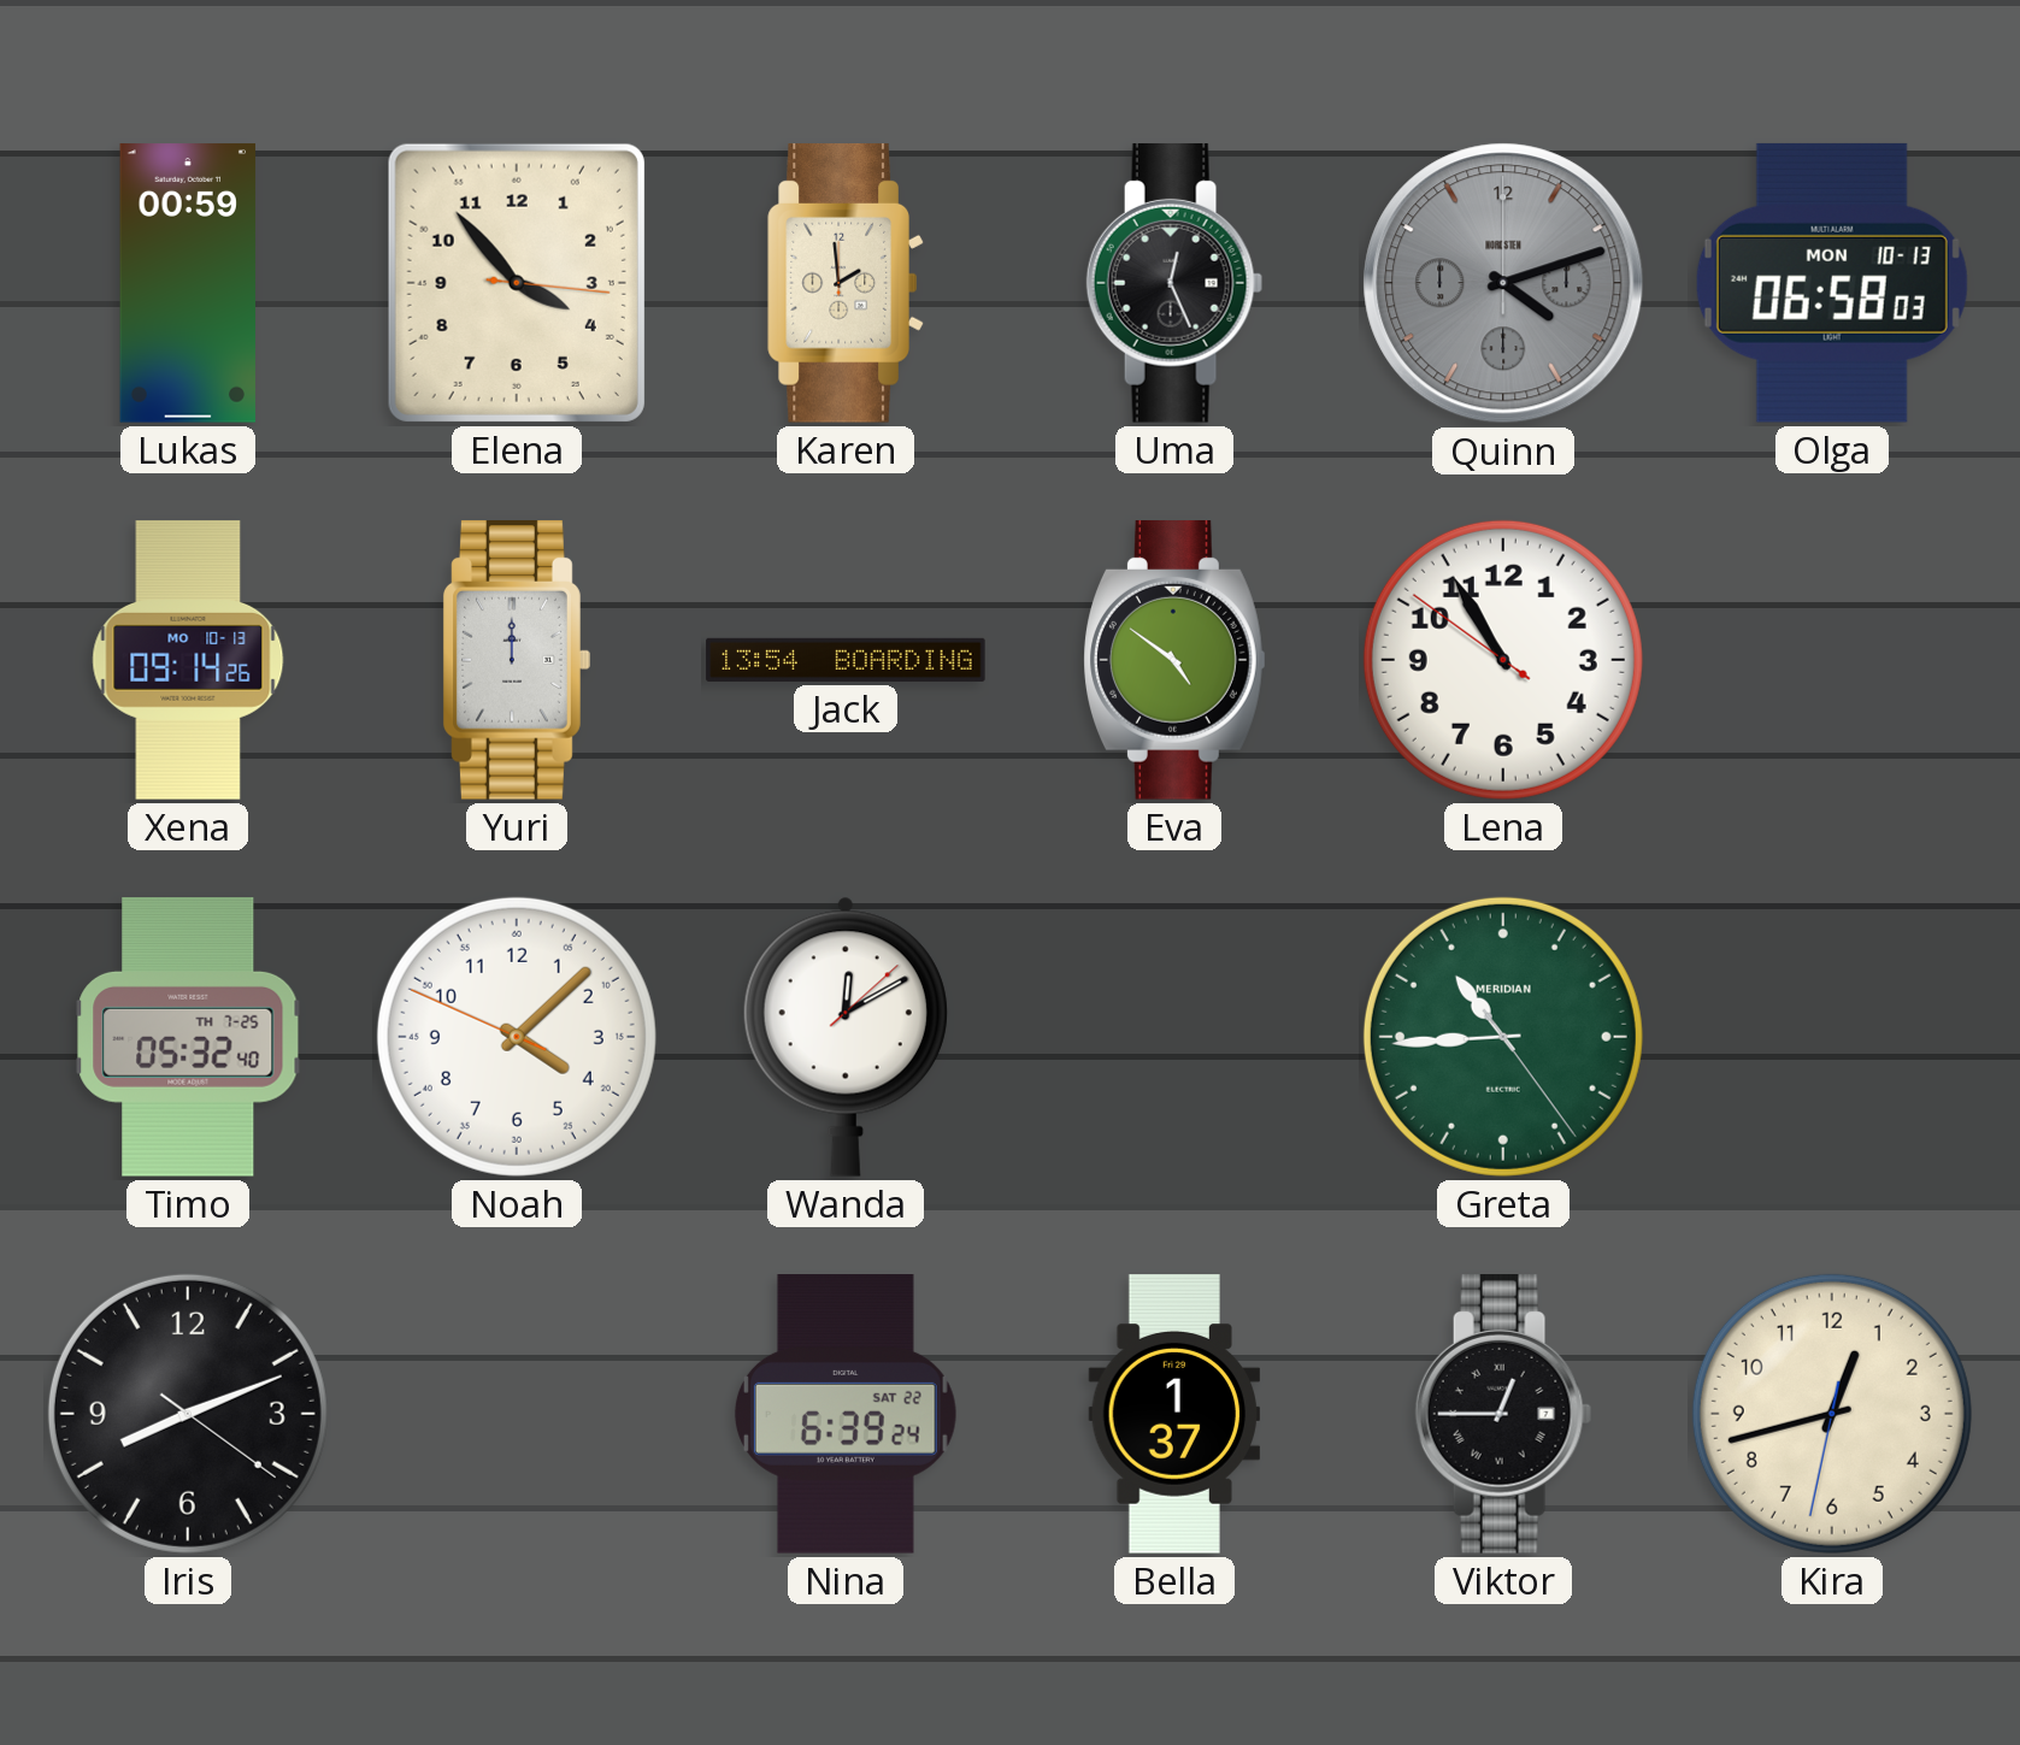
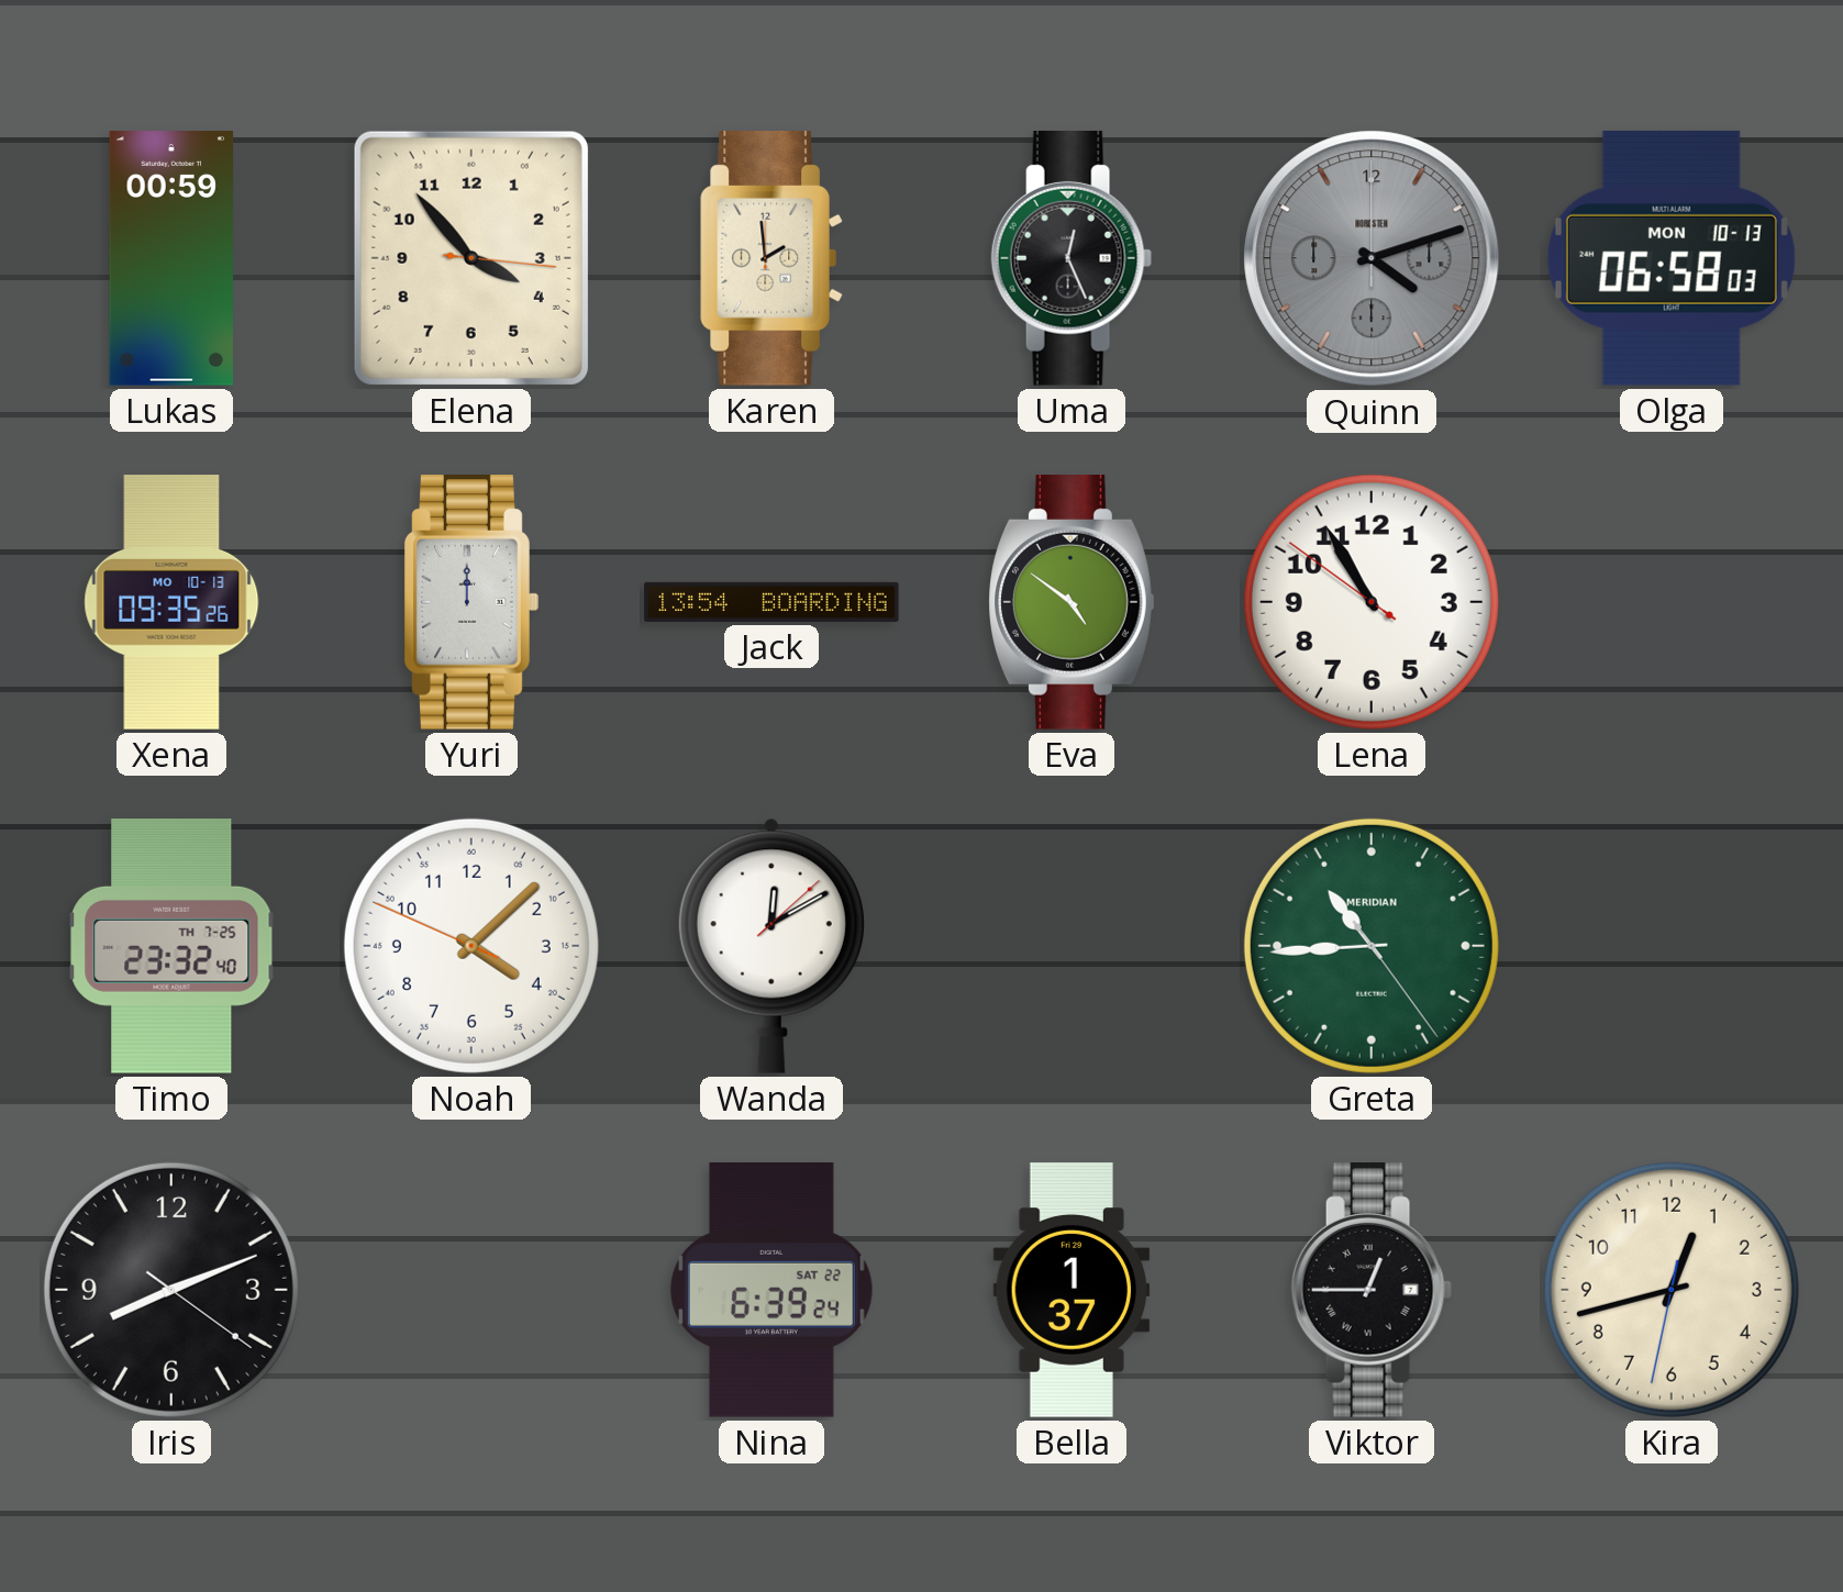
Xena: 09:14 -> 09:35 (171, 602)
Timo: 05:32 -> 23:32 (171, 947)
